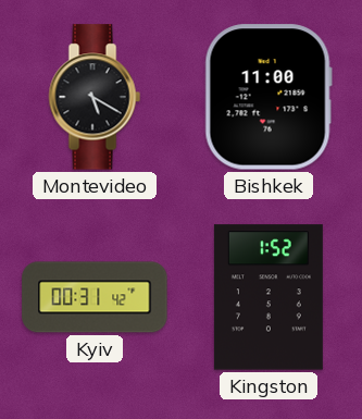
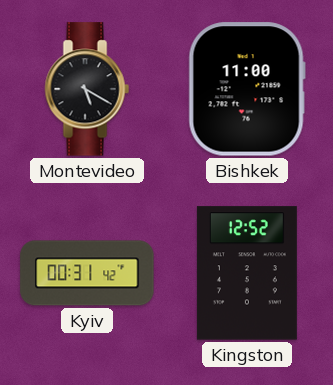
Kingston: 1:52 -> 12:52 (247, 273)
